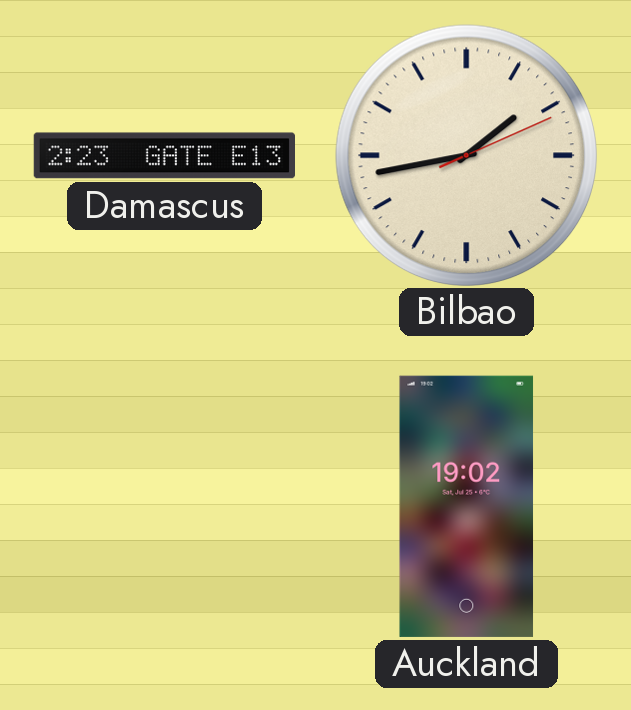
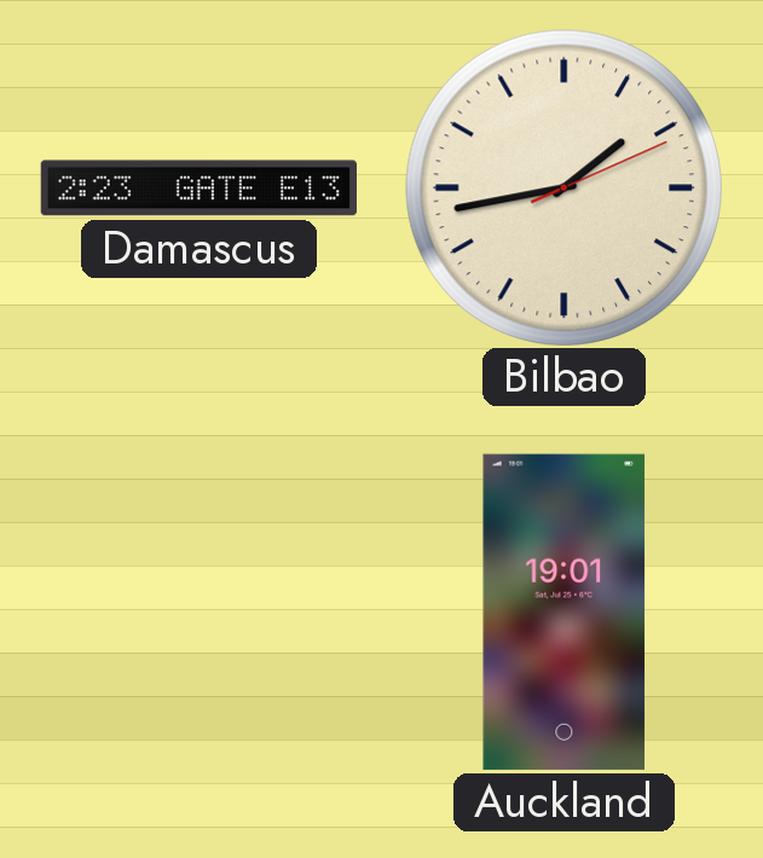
Auckland: 19:02 -> 19:01 (565, 611)
